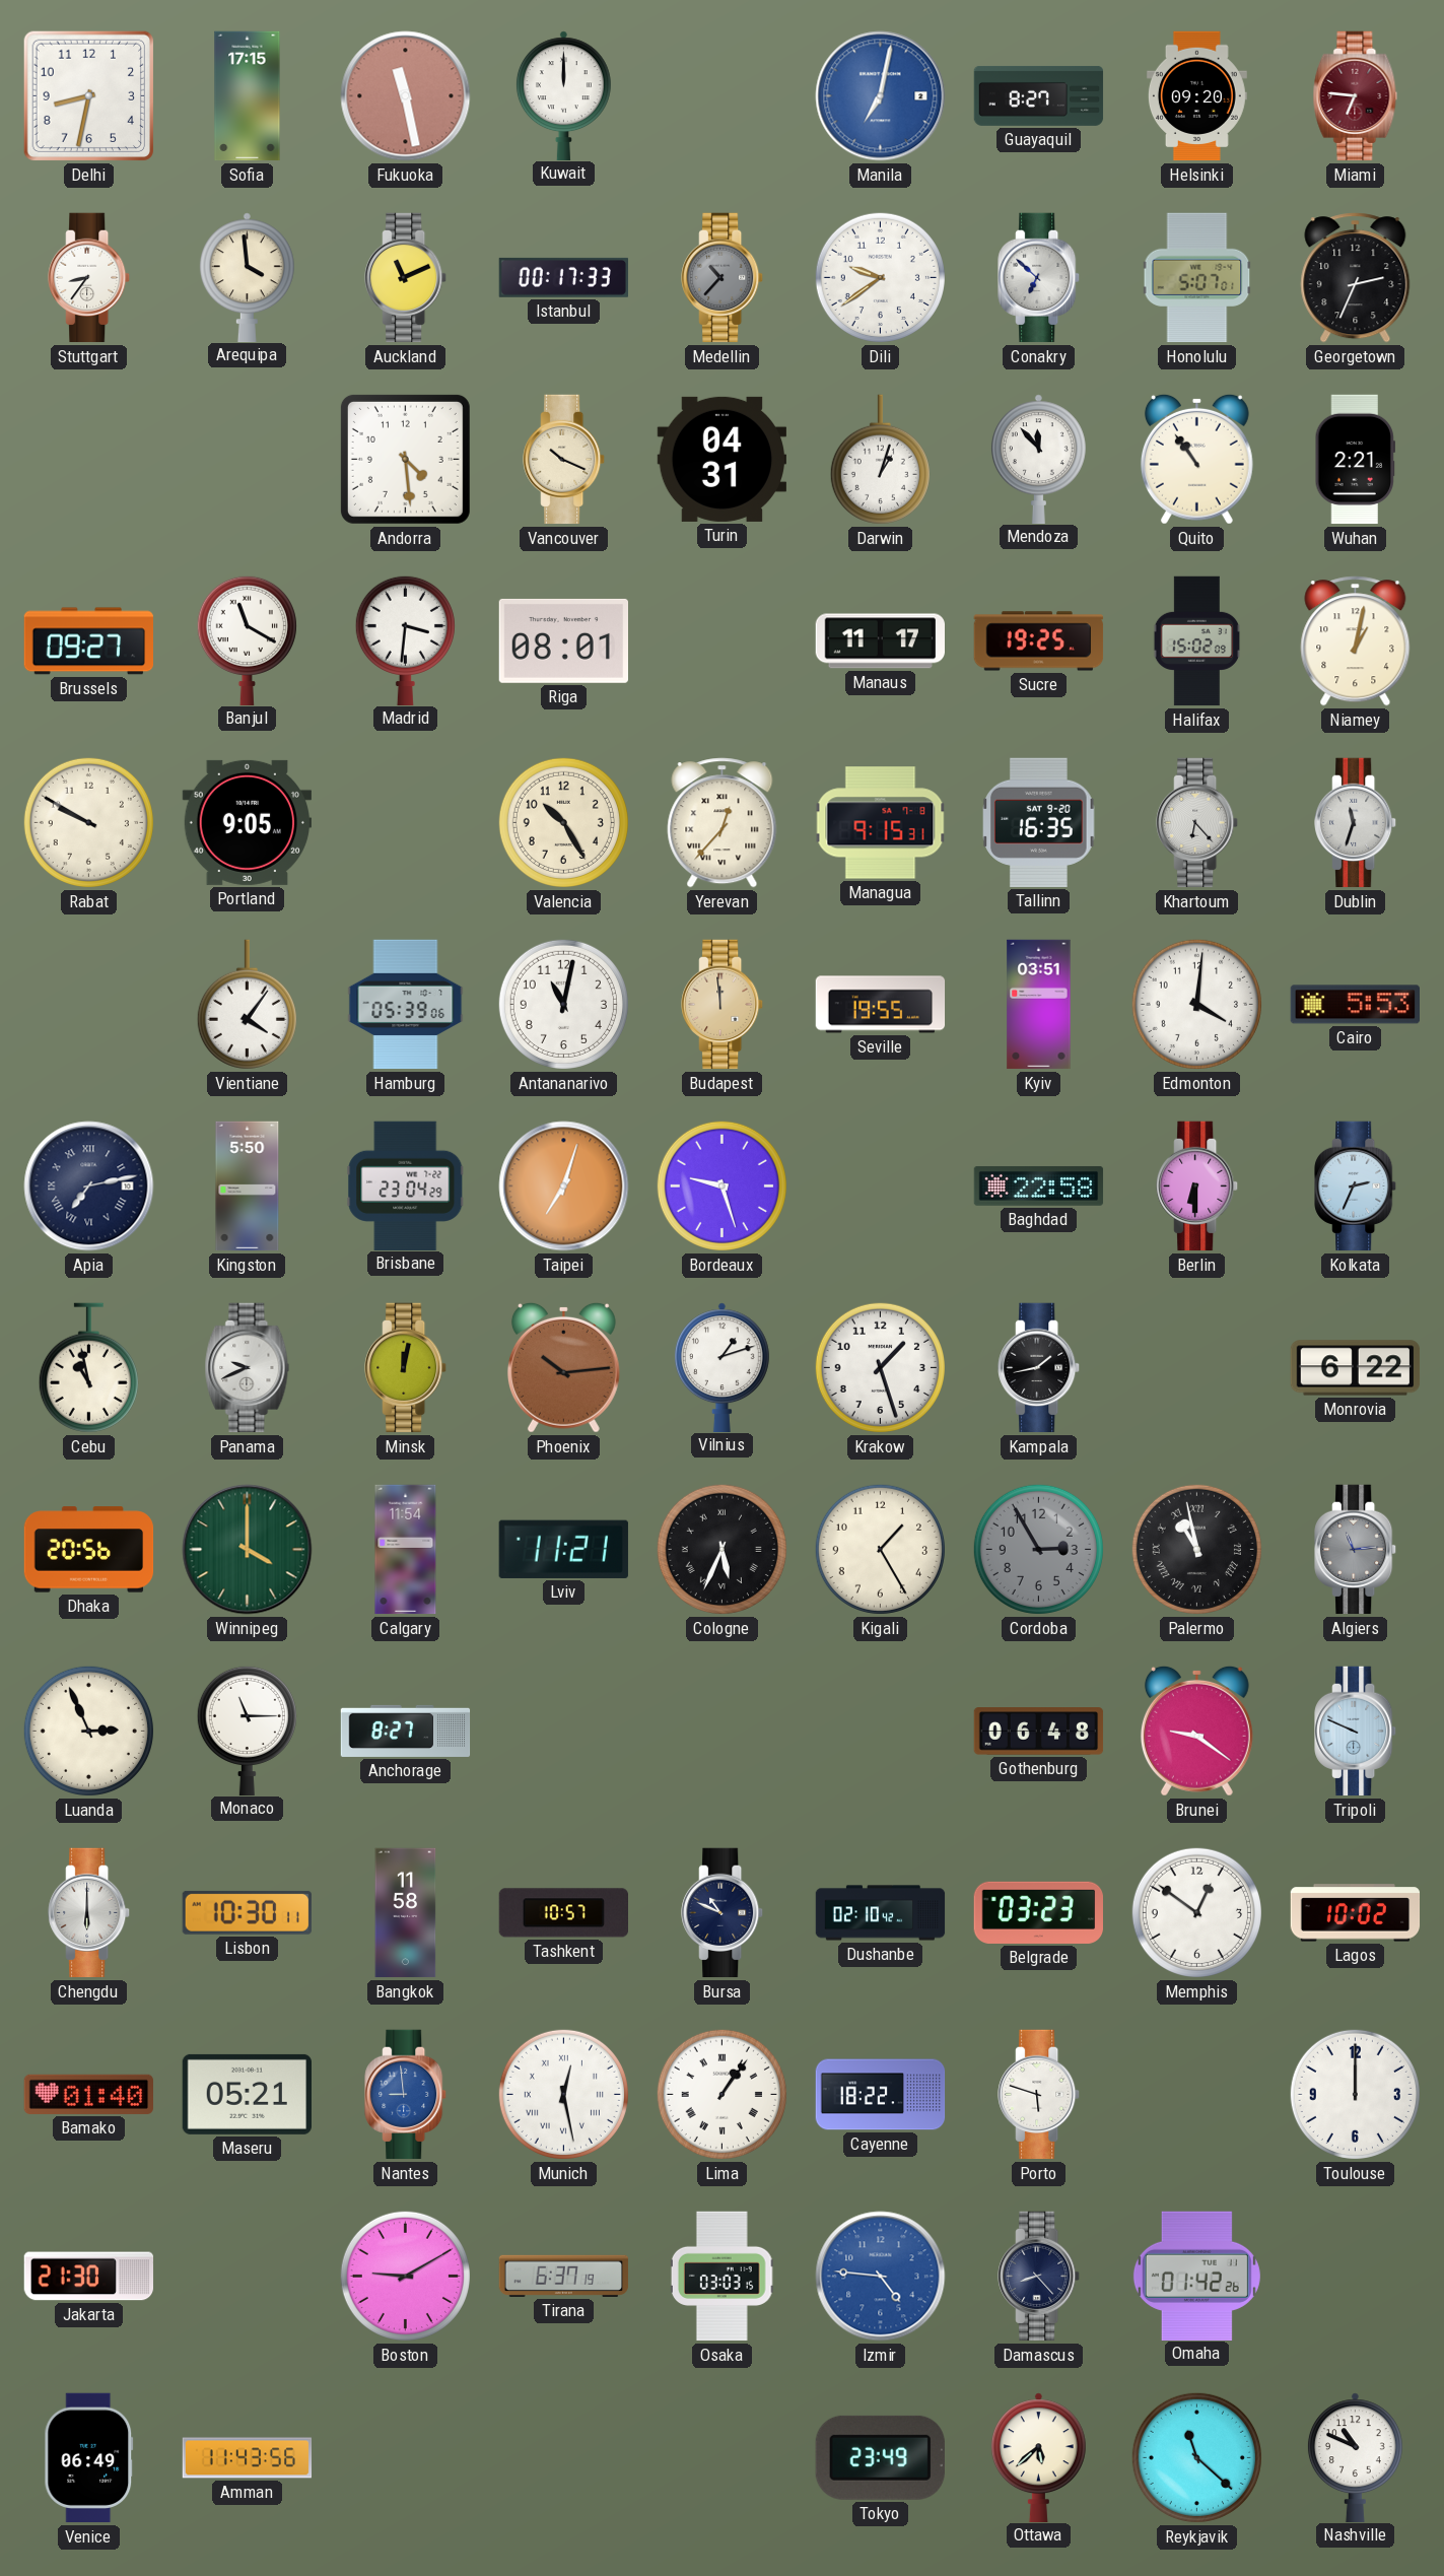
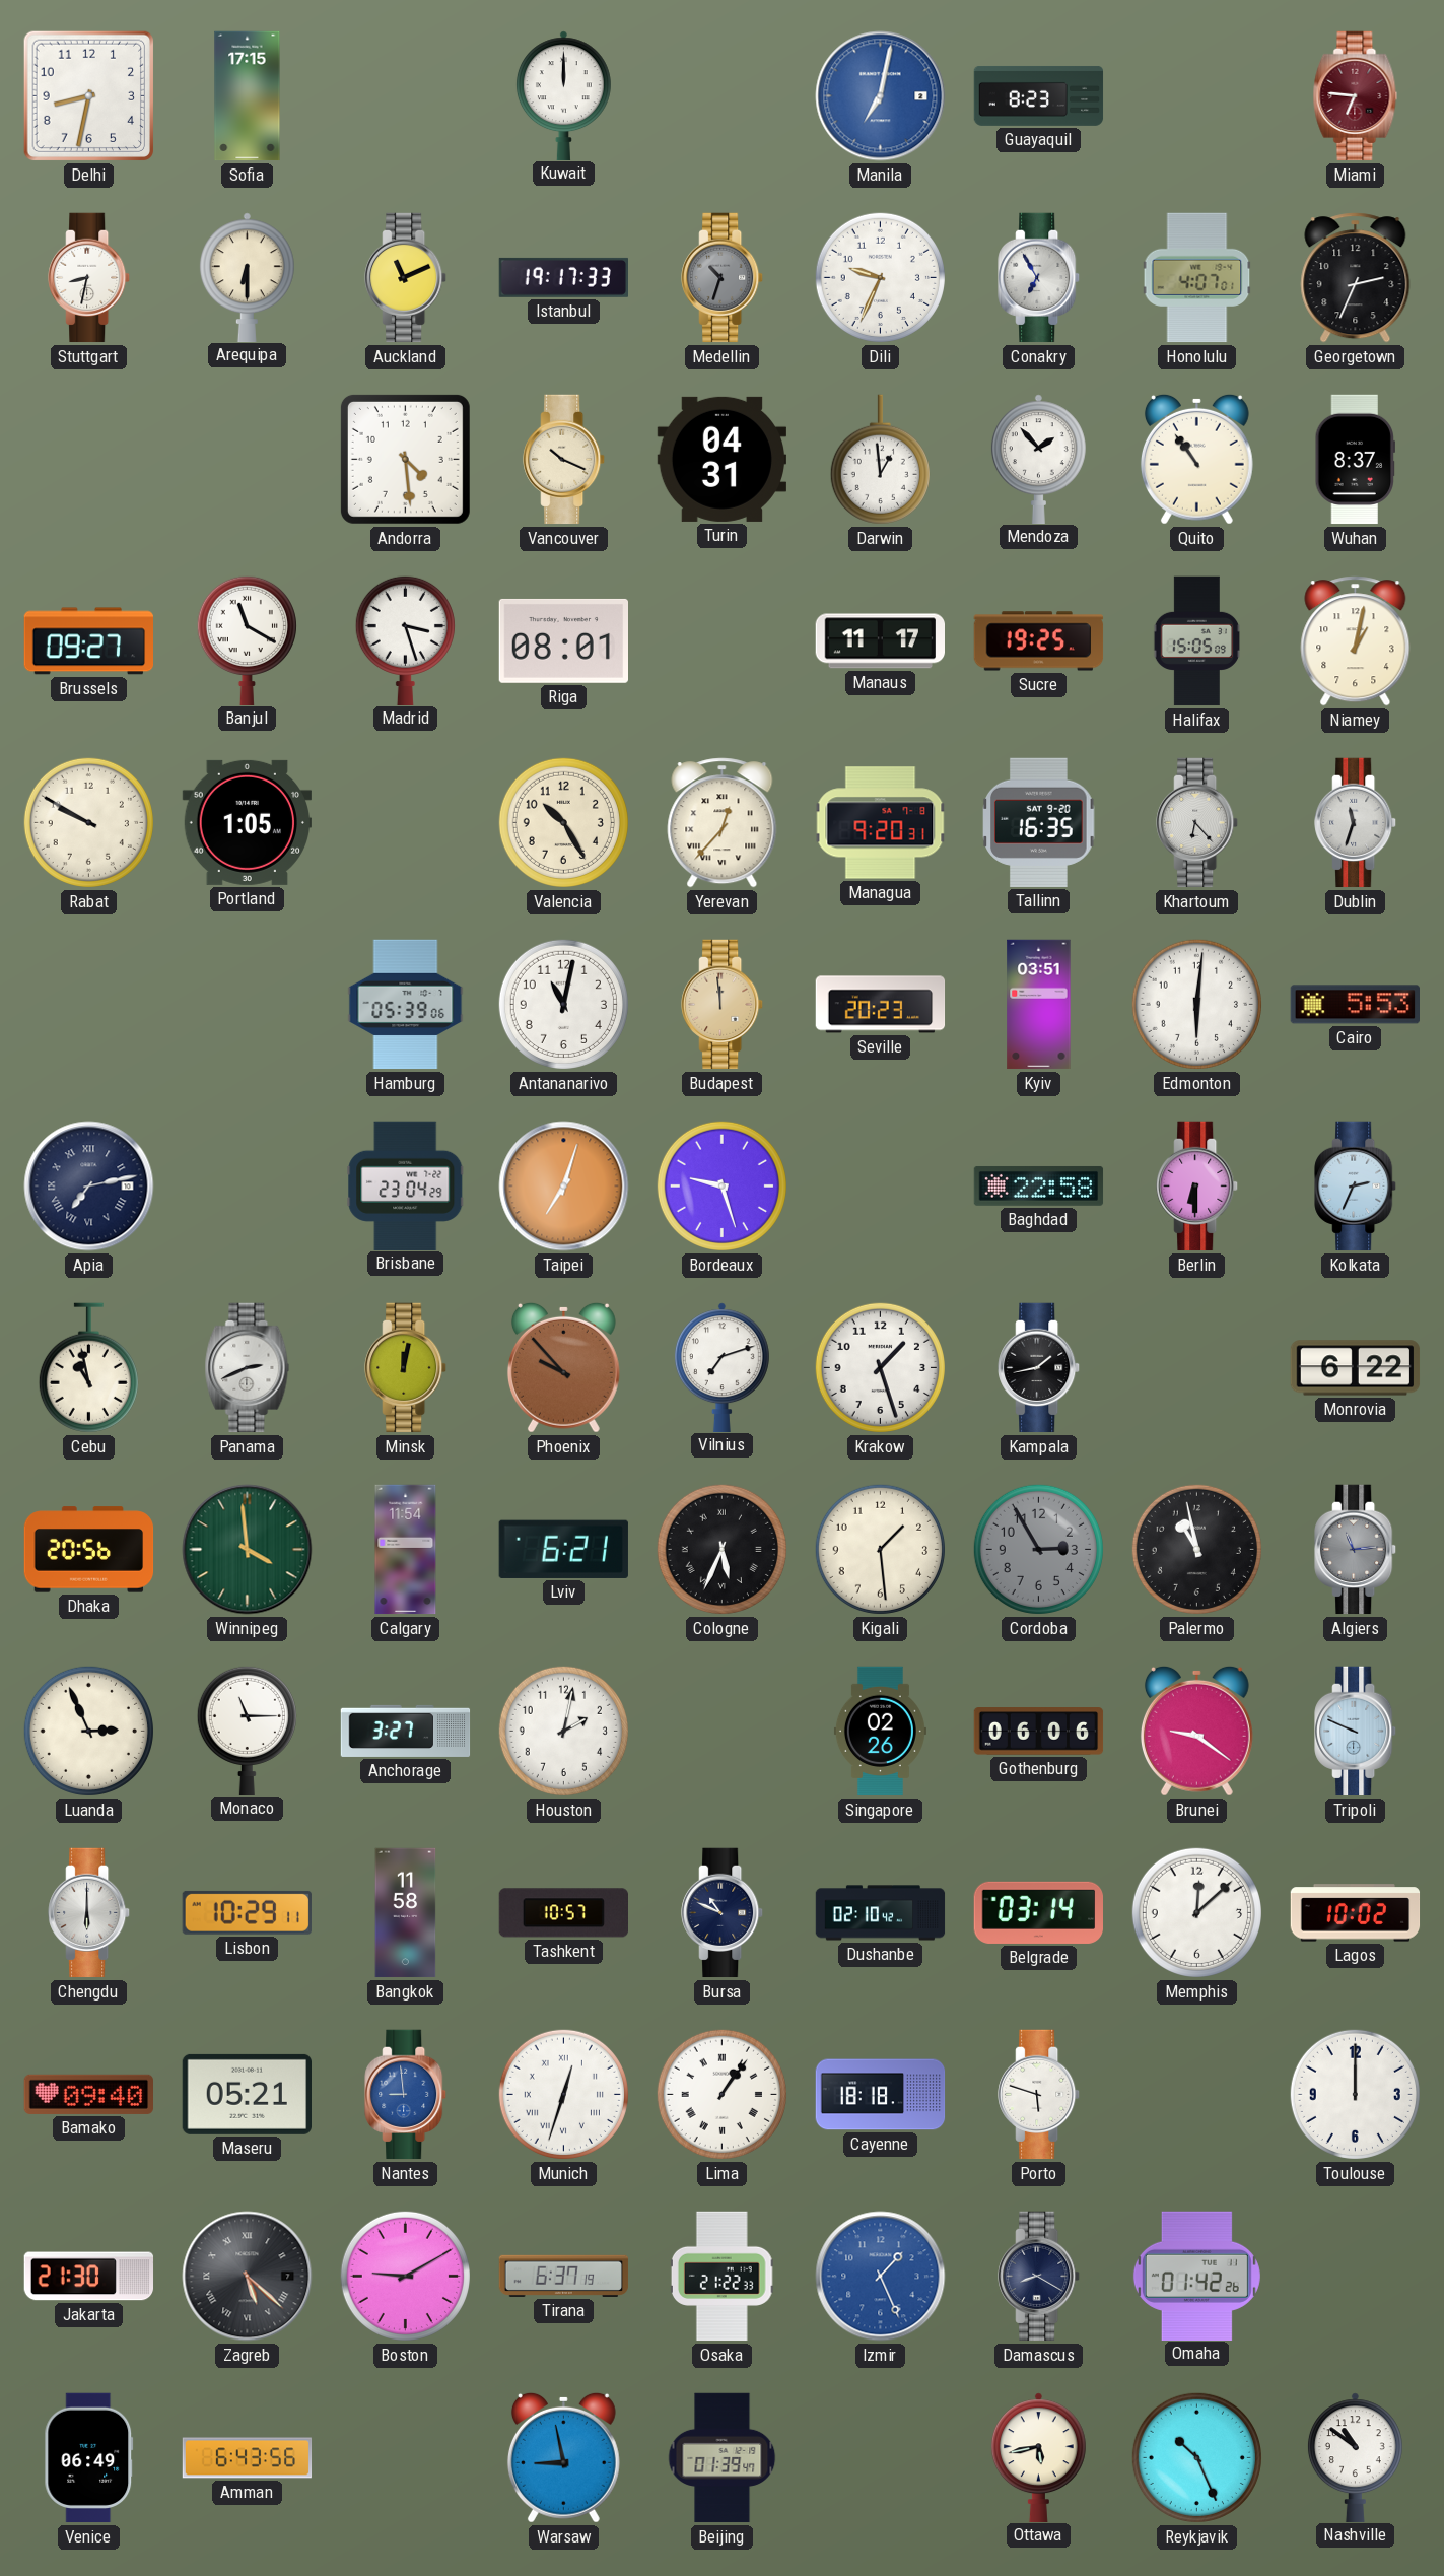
Fukuoka: 11:28 -> none (406, 96)
Guayaquil: 8:27 -> 8:23 (1039, 95)
Helsinki: 09:20 -> none (1196, 96)
Stuttgart: 8:36 -> 8:32 (89, 278)
Arequipa: 3:59 -> 6:30 (247, 277)
Istanbul: 00:17 -> 19:17 (563, 277)
Medellin: 10:37 -> 10:33 (723, 278)
Dili: 9:39 -> 9:34 (880, 277)
Conakry: 6:52 -> 6:55 (1039, 278)
Honolulu: 5:07 -> 4:07 (1197, 278)
Darwin: 1:03 -> 12:59 (880, 460)
Mendoza: 11:53 -> 1:53 (1038, 459)
Wuhan: 2:21 -> 8:37 (1356, 460)
Madrid: 3:31 -> 3:27 (405, 639)
Halifax: 15:02 -> 15:05 (1196, 641)
Portland: 9:05 -> 1:05 (247, 822)
Managua: 9:15 -> 9:20 (881, 823)
Vientiane: 4:06 -> none (247, 1005)
Seville: 19:55 -> 20:23 (881, 1005)
Edmonton: 4:01 -> 6:01 (1196, 1004)
Kingston: 5:50 -> none (248, 1187)
Panama: 9:41 -> 2:41 (248, 1368)
Phoenix: 10:14 -> 9:53 (563, 1367)
Vilnius: 1:12 -> 7:12 (721, 1367)
Winnipeg: 4:00 -> 3:59 (248, 1550)
Lviv: 11:21 -> 6:21 (563, 1549)
Kigali: 1:25 -> 1:29 (880, 1549)
Palermo numerals: Roman -> Arabic (1196, 1549)
Anchorage: 8:27 -> 3:27 (406, 1731)
Houston: none -> 2:02 (563, 1731)
Singapore: none -> 02:26 (880, 1732)
Gothenburg: 06:48 -> 06:06 (1039, 1732)
Lisbon: 10:30 -> 10:29 (247, 1912)
Belgrade: 03:23 -> 03:14 (1038, 1912)
Memphis: 12:51 -> 12:08 (1196, 1912)
Bamako: 01:40 -> 09:40 (88, 2094)
Munich: 12:28 -> 12:33 (563, 2094)
Cayenne: 18:22 -> 18:18 (881, 2095)
Zagreb: none -> 5:22 (248, 2277)
Osaka: 03:03 -> 21:22 (721, 2277)
Izmir: 4:46 -> 1:26 (881, 2277)
Damascus: 8:23 -> 8:20 (1039, 2277)
Amman: 11:43 -> 6:43 (248, 2458)
Warsaw: none -> 8:58 (563, 2457)
Beijing: none -> 01:39 (723, 2458)
Tokyo: 23:49 -> none (880, 2457)
Ottawa: 5:38 -> 5:43 (1038, 2457)
Reykjavik: 11:22 -> 10:26 (1196, 2457)
Nashville: 10:49 -> 10:51 (1355, 2457)
